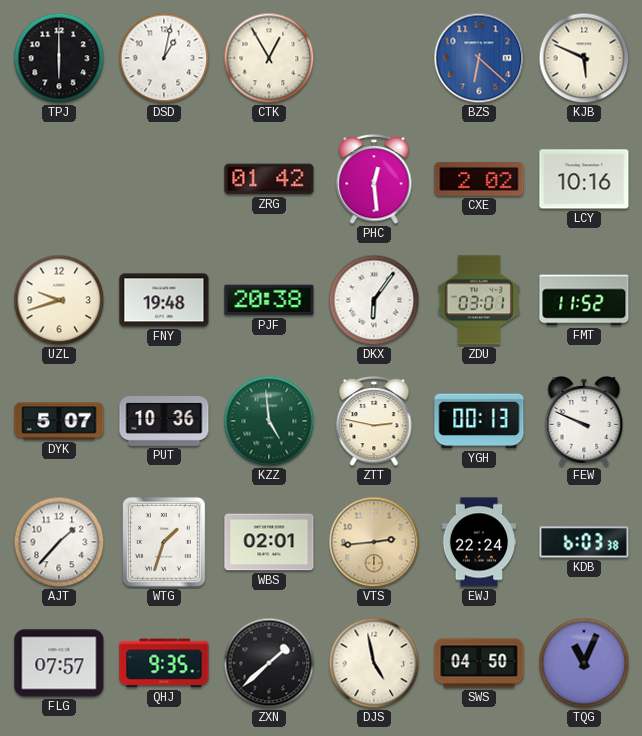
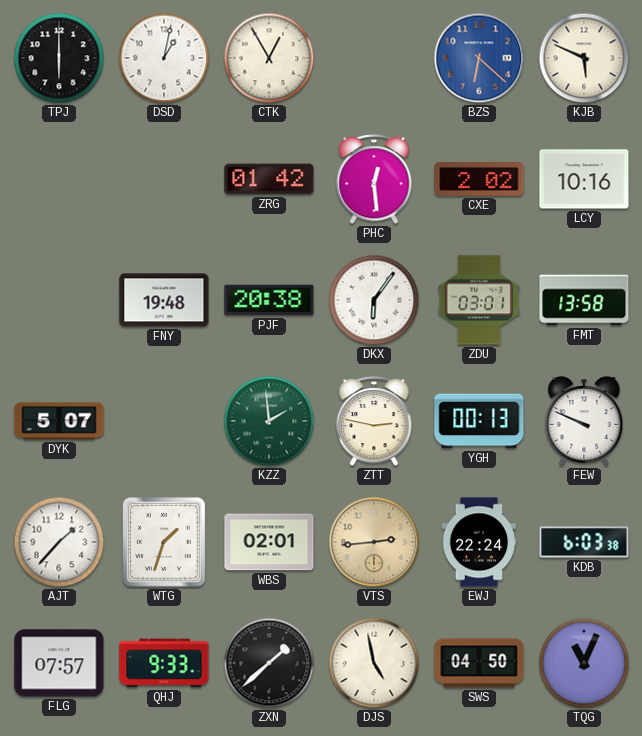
UZL: 9:42 -> none (59, 300)
FMT: 11:52 -> 13:58 (584, 300)
PUT: 10:36 -> none (164, 422)
KZZ: 4:59 -> 1:59 (269, 421)
QHJ: 9:35 -> 9:33 (164, 663)
